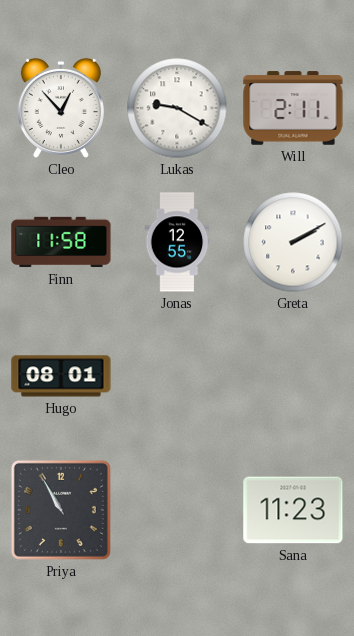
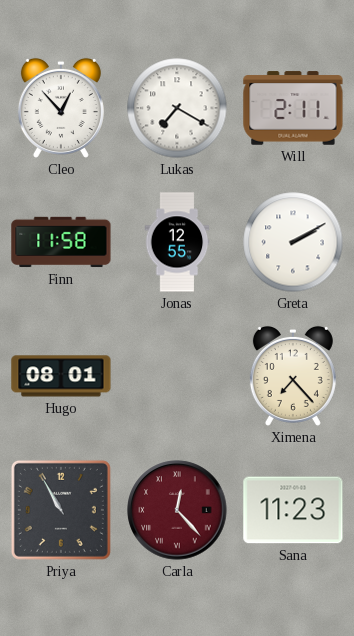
Lukas: 9:20 -> 7:20 (177, 108)
Ximena: none -> 7:23 (293, 376)
Carla: none -> 12:23 (177, 510)
